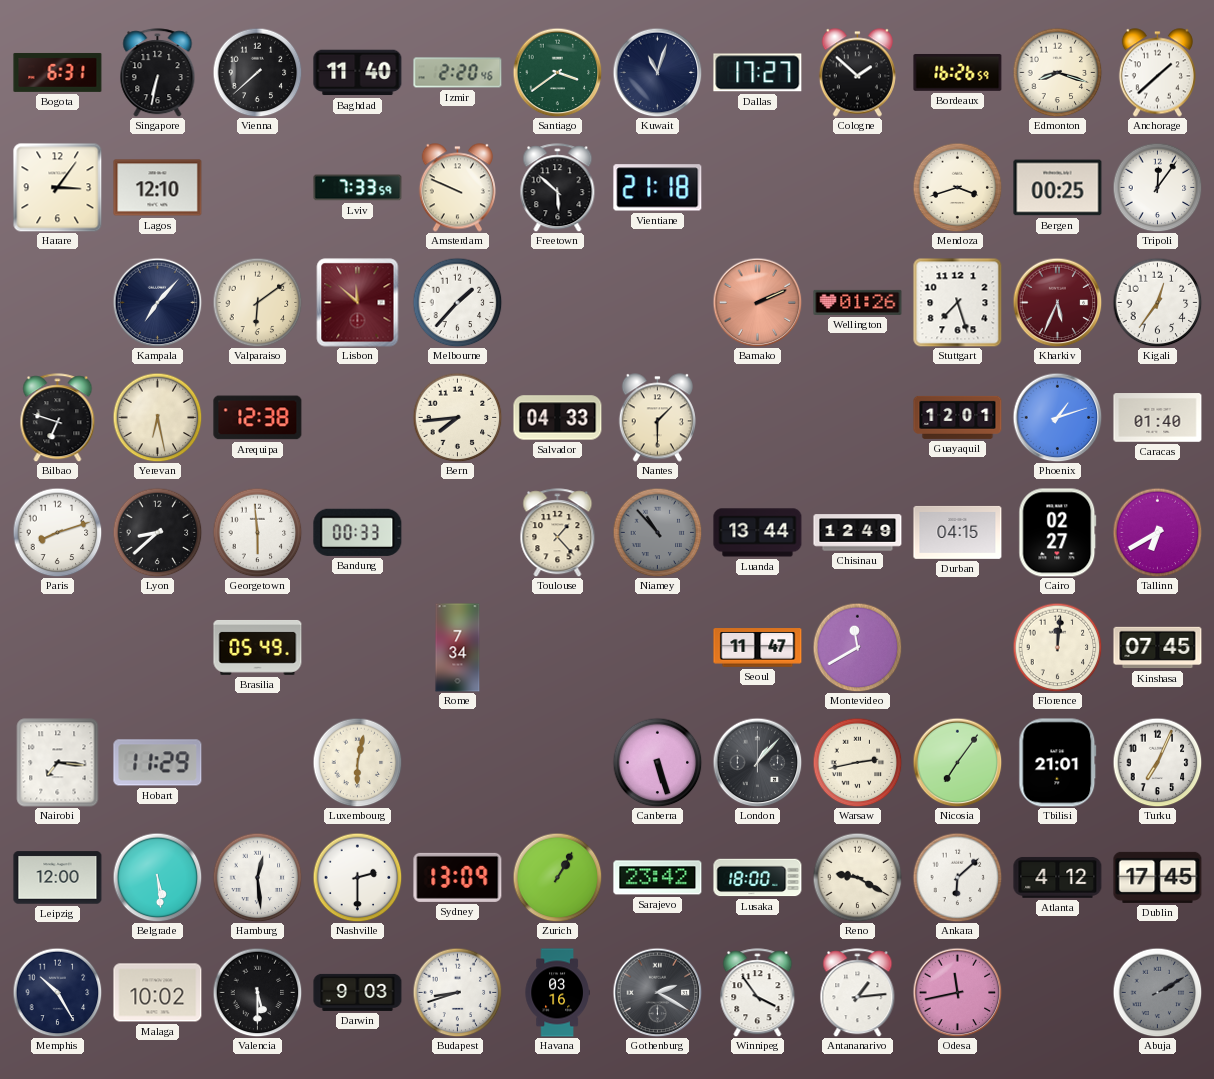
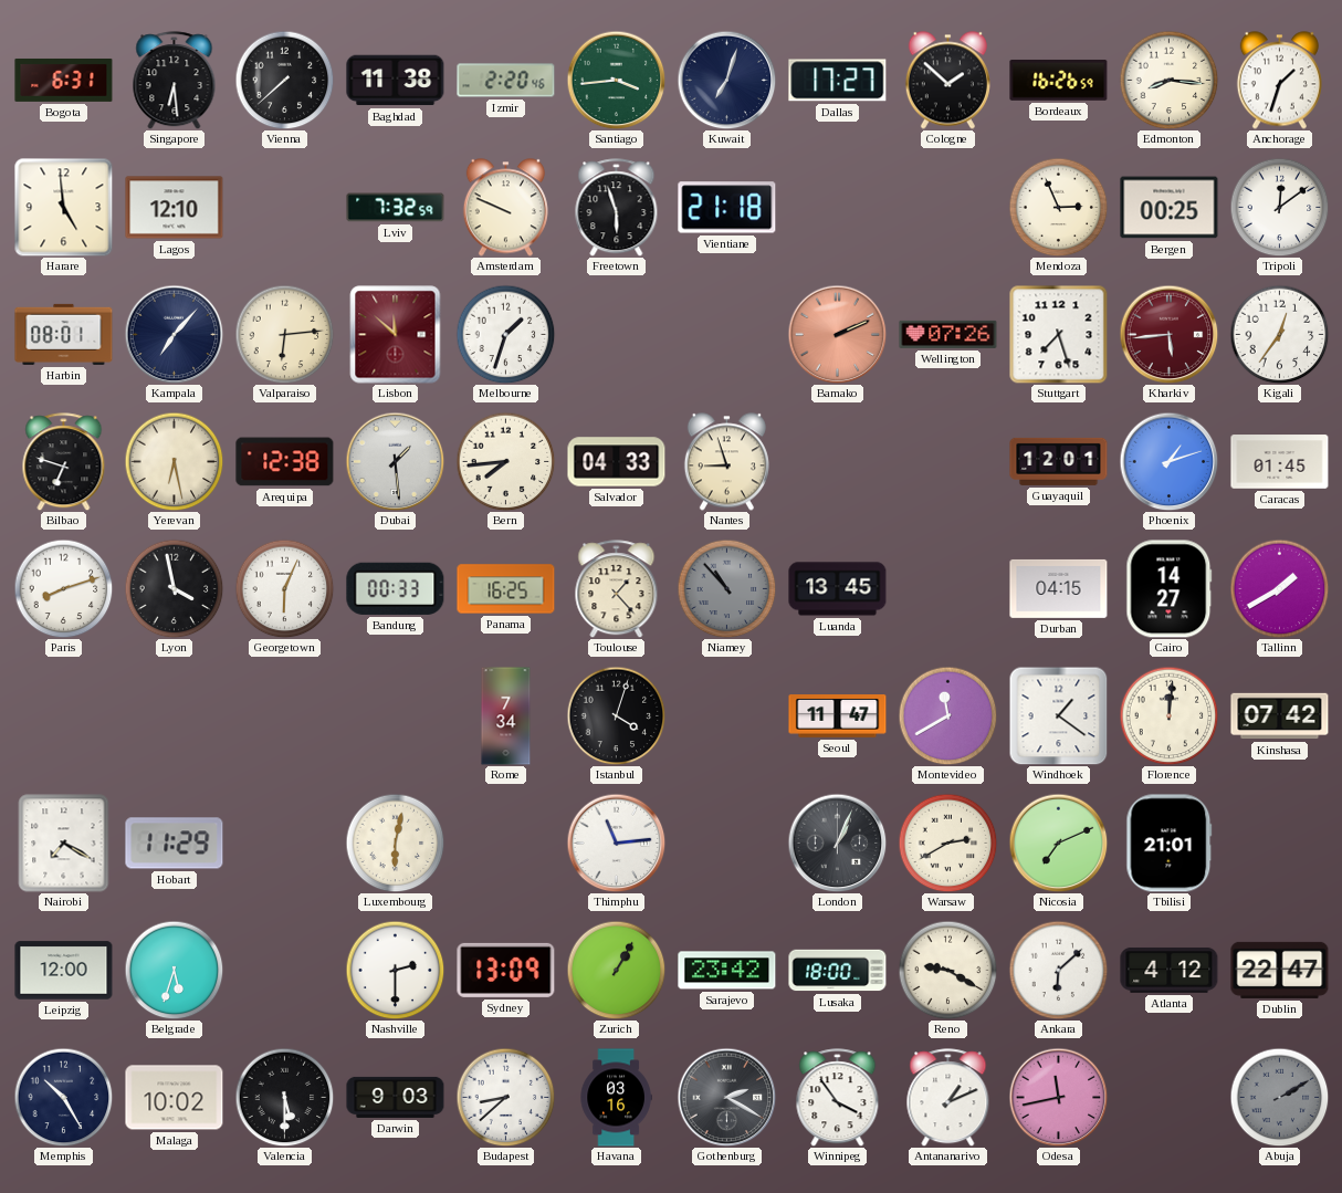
Singapore: 6:32 -> 6:29 (175, 81)
Baghdad: 11:40 -> 11:38 (396, 81)
Santiago: 3:39 -> 3:44 (616, 80)
Kuwait: 11:03 -> 7:03 (726, 80)
Edmonton: 8:18 -> 8:16 (1168, 80)
Anchorage: 1:38 -> 1:33 (1279, 81)
Harare: 3:06 -> 4:59 (63, 207)
Lviv: 7:33 -> 7:32 (396, 208)
Freetown: 5:52 -> 5:57 (617, 208)
Mendoza: 3:42 -> 2:56 (1058, 207)
Tripoli: 12:06 -> 12:09 (1279, 207)
Harbin: none -> 08:01 (64, 334)
Valparaiso: 6:09 -> 6:14 (284, 334)
Melbourne: 1:37 -> 1:33 (505, 334)
Wellington: 01:26 -> 07:26 (948, 334)
Kharkiv: 5:34 -> 5:44 (1168, 334)
Dubai: none -> 1:29 (395, 461)
Nantes: 1:30 -> 8:57 (726, 462)
Caracas: 01:40 -> 01:45 (1280, 462)
Lyon: 8:38 -> 3:58 (174, 588)
Georgetown: 5:59 -> 6:04 (284, 588)
Panama: none -> 16:25 (506, 589)
Luanda: 13:44 -> 13:45 (838, 589)
Chisinau: 12:49 -> none (858, 533)
Cairo: 02:27 -> 14:27 (1170, 589)
Tallinn: 6:40 -> 1:40 (1279, 588)
Brasilia: 05:49 -> none (258, 647)
Istanbul: none -> 4:03 (616, 715)
Windhoek: none -> 1:21 (1058, 715)
Kinshasa: 07:45 -> 07:42 (1280, 716)
Nairobi: 7:16 -> 7:20 (64, 844)
Thimphu: none -> 11:14 (616, 843)
Canberra: 5:27 -> none (657, 762)
London: 1:07 -> 1:04 (837, 843)
Warsaw: 2:43 -> 2:40 (947, 843)
Nicosia: 7:06 -> 7:11 (1058, 843)
Turku: 7:04 -> none (1157, 762)
Belgrade: 5:29 -> 5:33 (174, 970)
Hamburg: 12:29 -> none (257, 877)
Dublin: 17:45 -> 22:47 (1280, 970)
Budapest: 8:42 -> 8:38 (505, 1097)
Antananarivo: 1:14 -> 1:11 (948, 1098)
